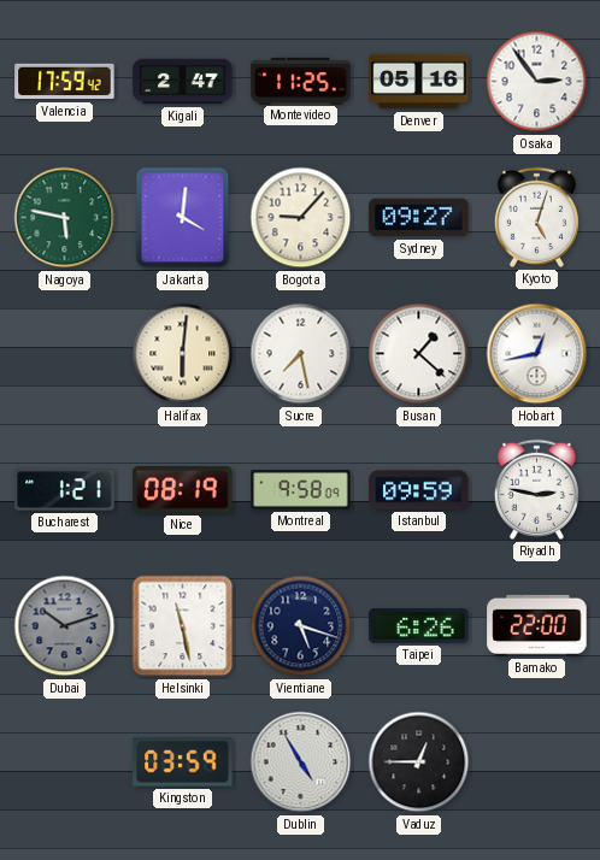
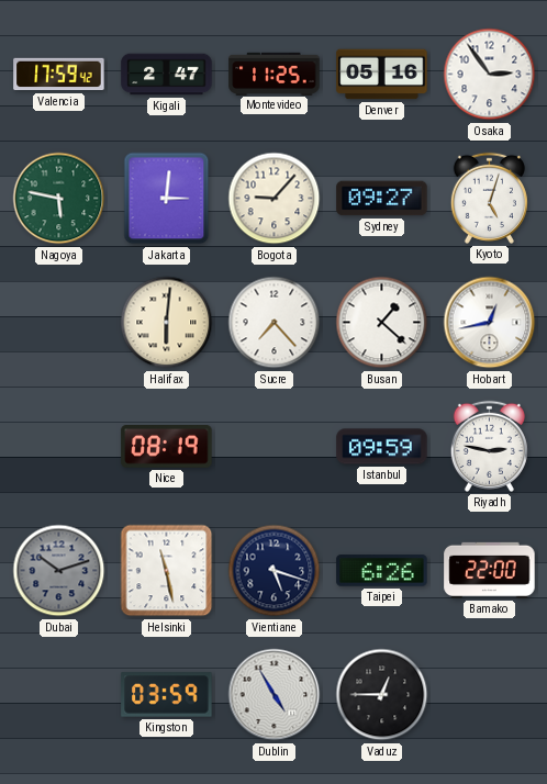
Jakarta: 4:01 -> 3:01 (167, 199)
Sucre: 7:28 -> 7:23 (275, 323)
Bucharest: 1:21 -> none (65, 490)
Montreal: 9:58 -> none (301, 490)
